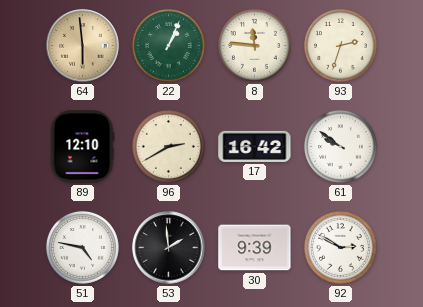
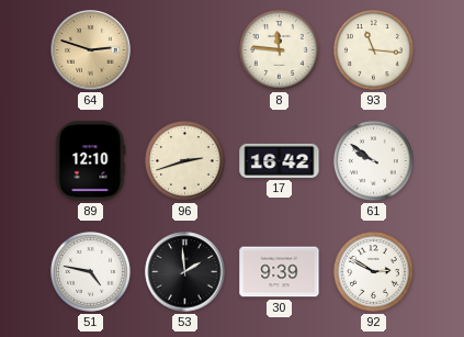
64: 5:59 -> 2:48 (91, 50)
22: 1:04 -> none (168, 45)
93: 2:33 -> 11:16 (373, 49)
96: 2:40 -> 2:42 (184, 160)
